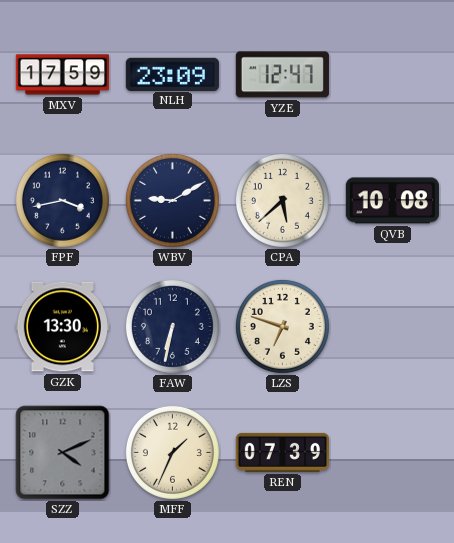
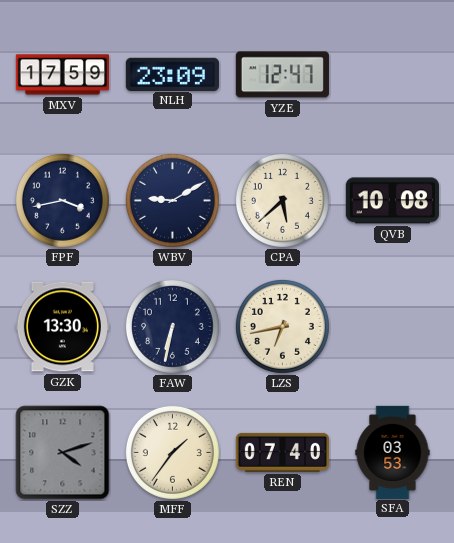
LZS: 6:48 -> 6:43 (282, 326)
SZZ: 4:11 -> 4:12 (63, 453)
MFF: 1:34 -> 1:36 (172, 452)
REN: 07:39 -> 07:40 (282, 452)
SFA: none -> 03:53 (393, 452)
